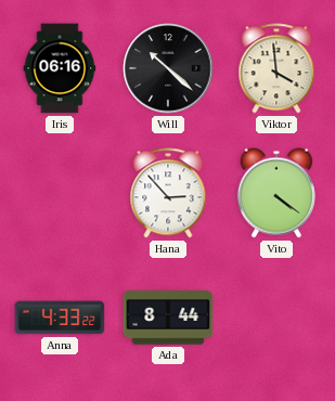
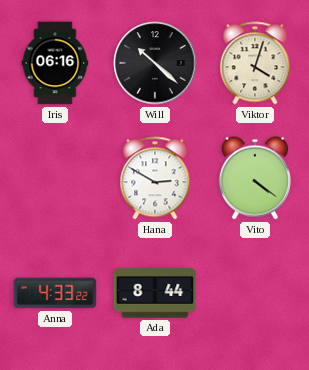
Viktor: 3:59 -> 4:03 (255, 63)
Hana: 2:53 -> 2:50 (155, 178)
